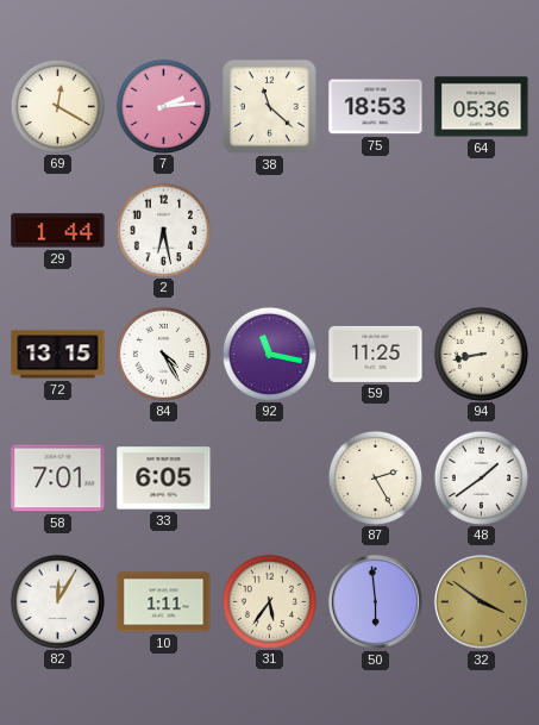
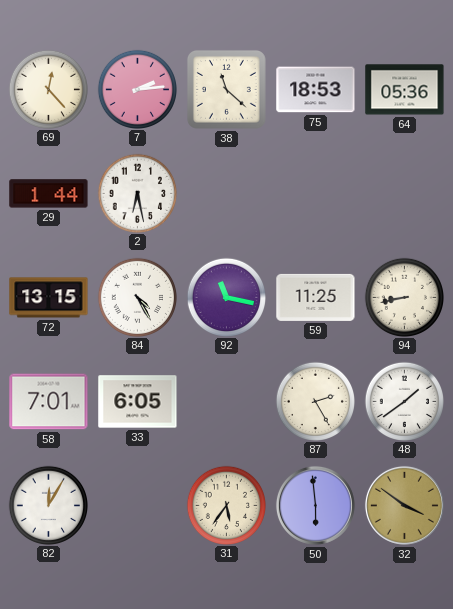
69: 12:20 -> 12:23 (48, 89)
10: 1:11 -> none (164, 602)
